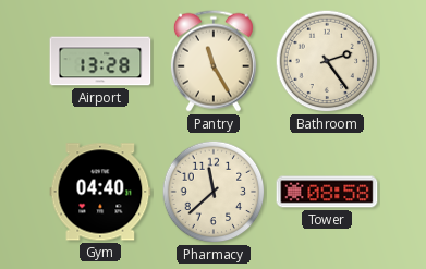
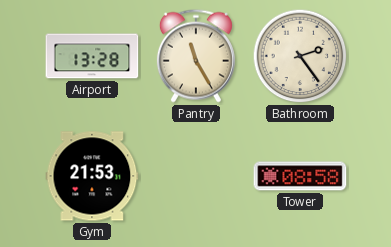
Gym: 04:40 -> 21:53 (92, 176)
Pharmacy: 11:38 -> none (214, 192)
